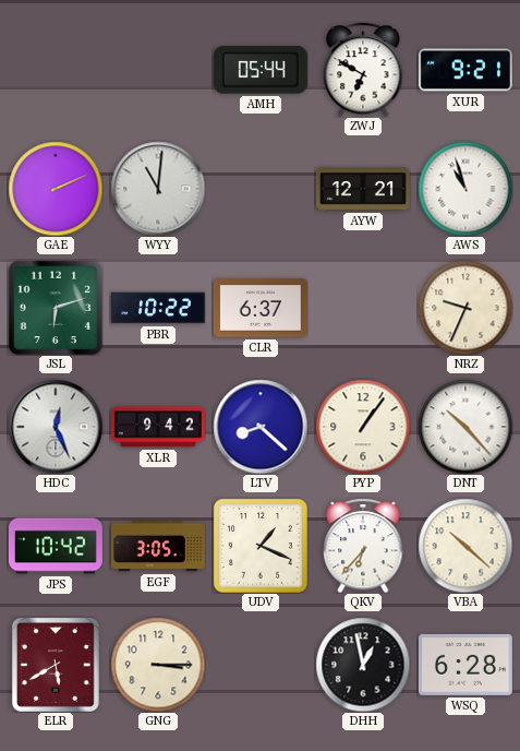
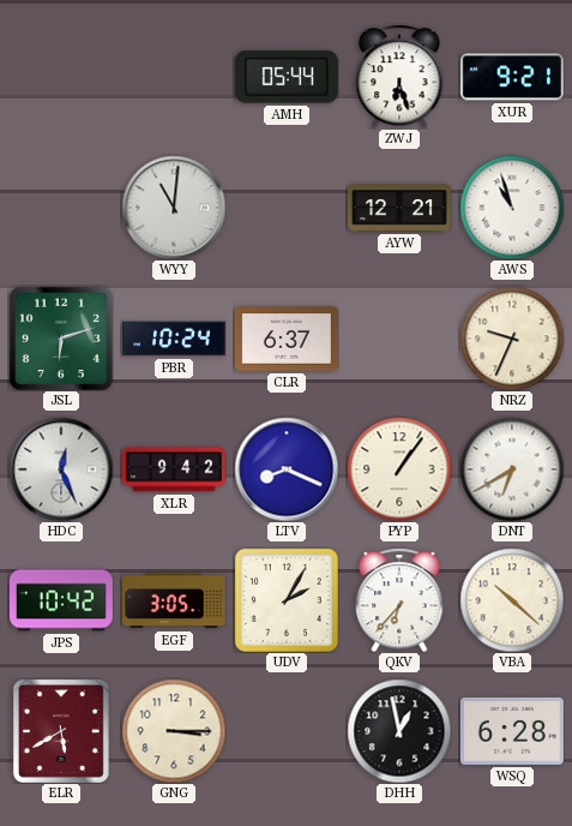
ZWJ: 6:50 -> 6:27 (399, 77)
GAE: 2:11 -> none (56, 189)
PBR: 10:22 -> 10:24 (174, 339)
LTV: 8:22 -> 8:19 (287, 469)
DNT: 10:23 -> 6:40 (512, 469)
UDV: 1:19 -> 2:05 (287, 600)
